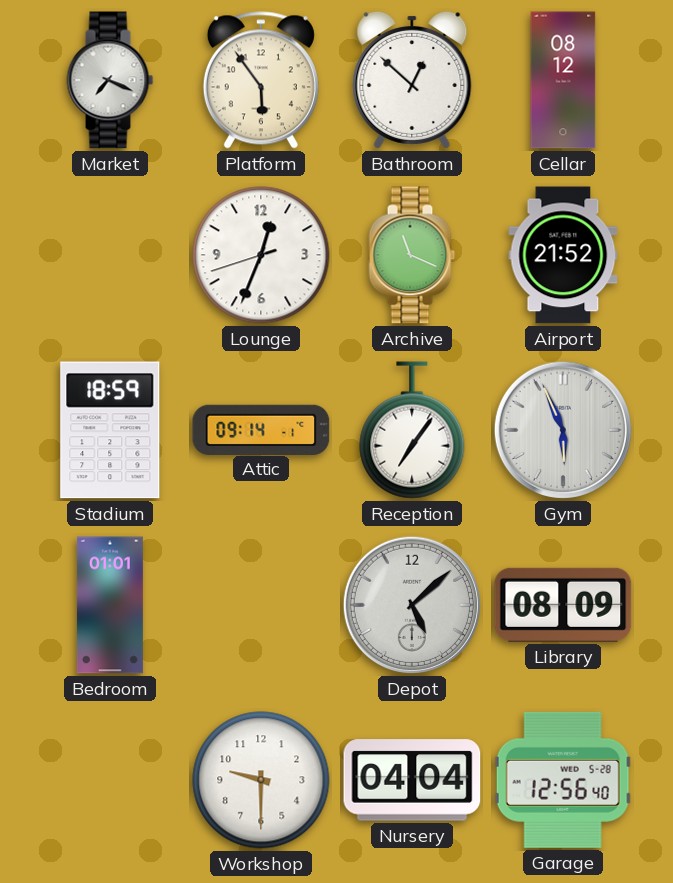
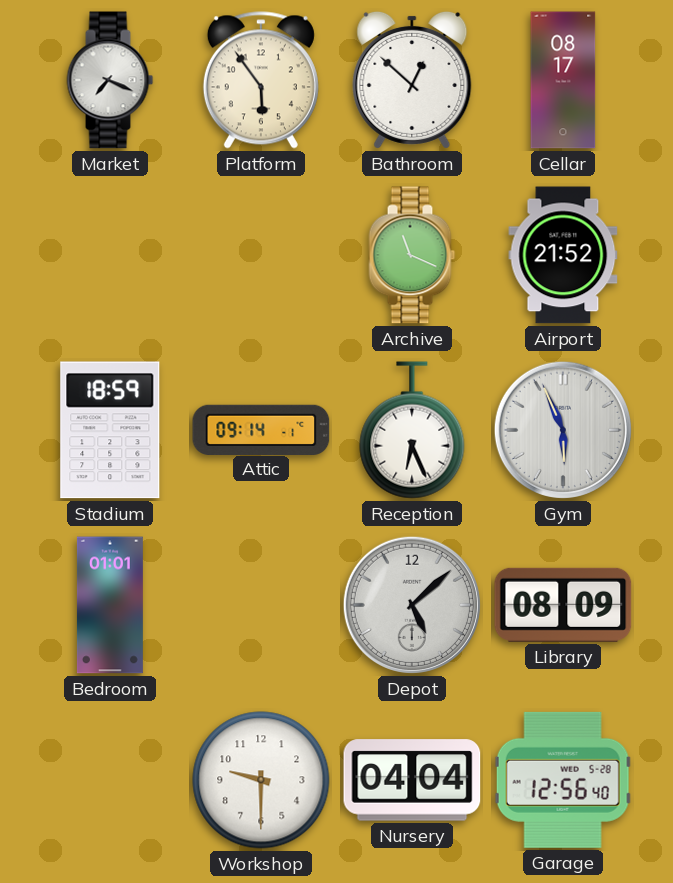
Cellar: 08:12 -> 08:17 (563, 80)
Lounge: 12:33 -> none (261, 255)
Reception: 7:06 -> 6:26 (412, 430)
